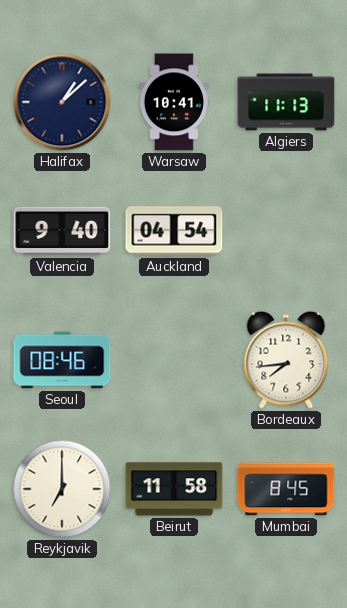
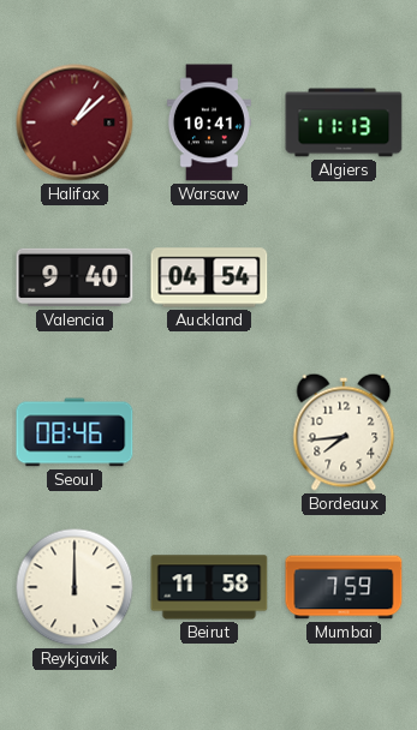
Halifax dial: navy -> burgundy (75, 122)
Reykjavik: 7:00 -> 12:00 (75, 587)
Mumbai: 8:45 -> 7:59 (344, 587)
